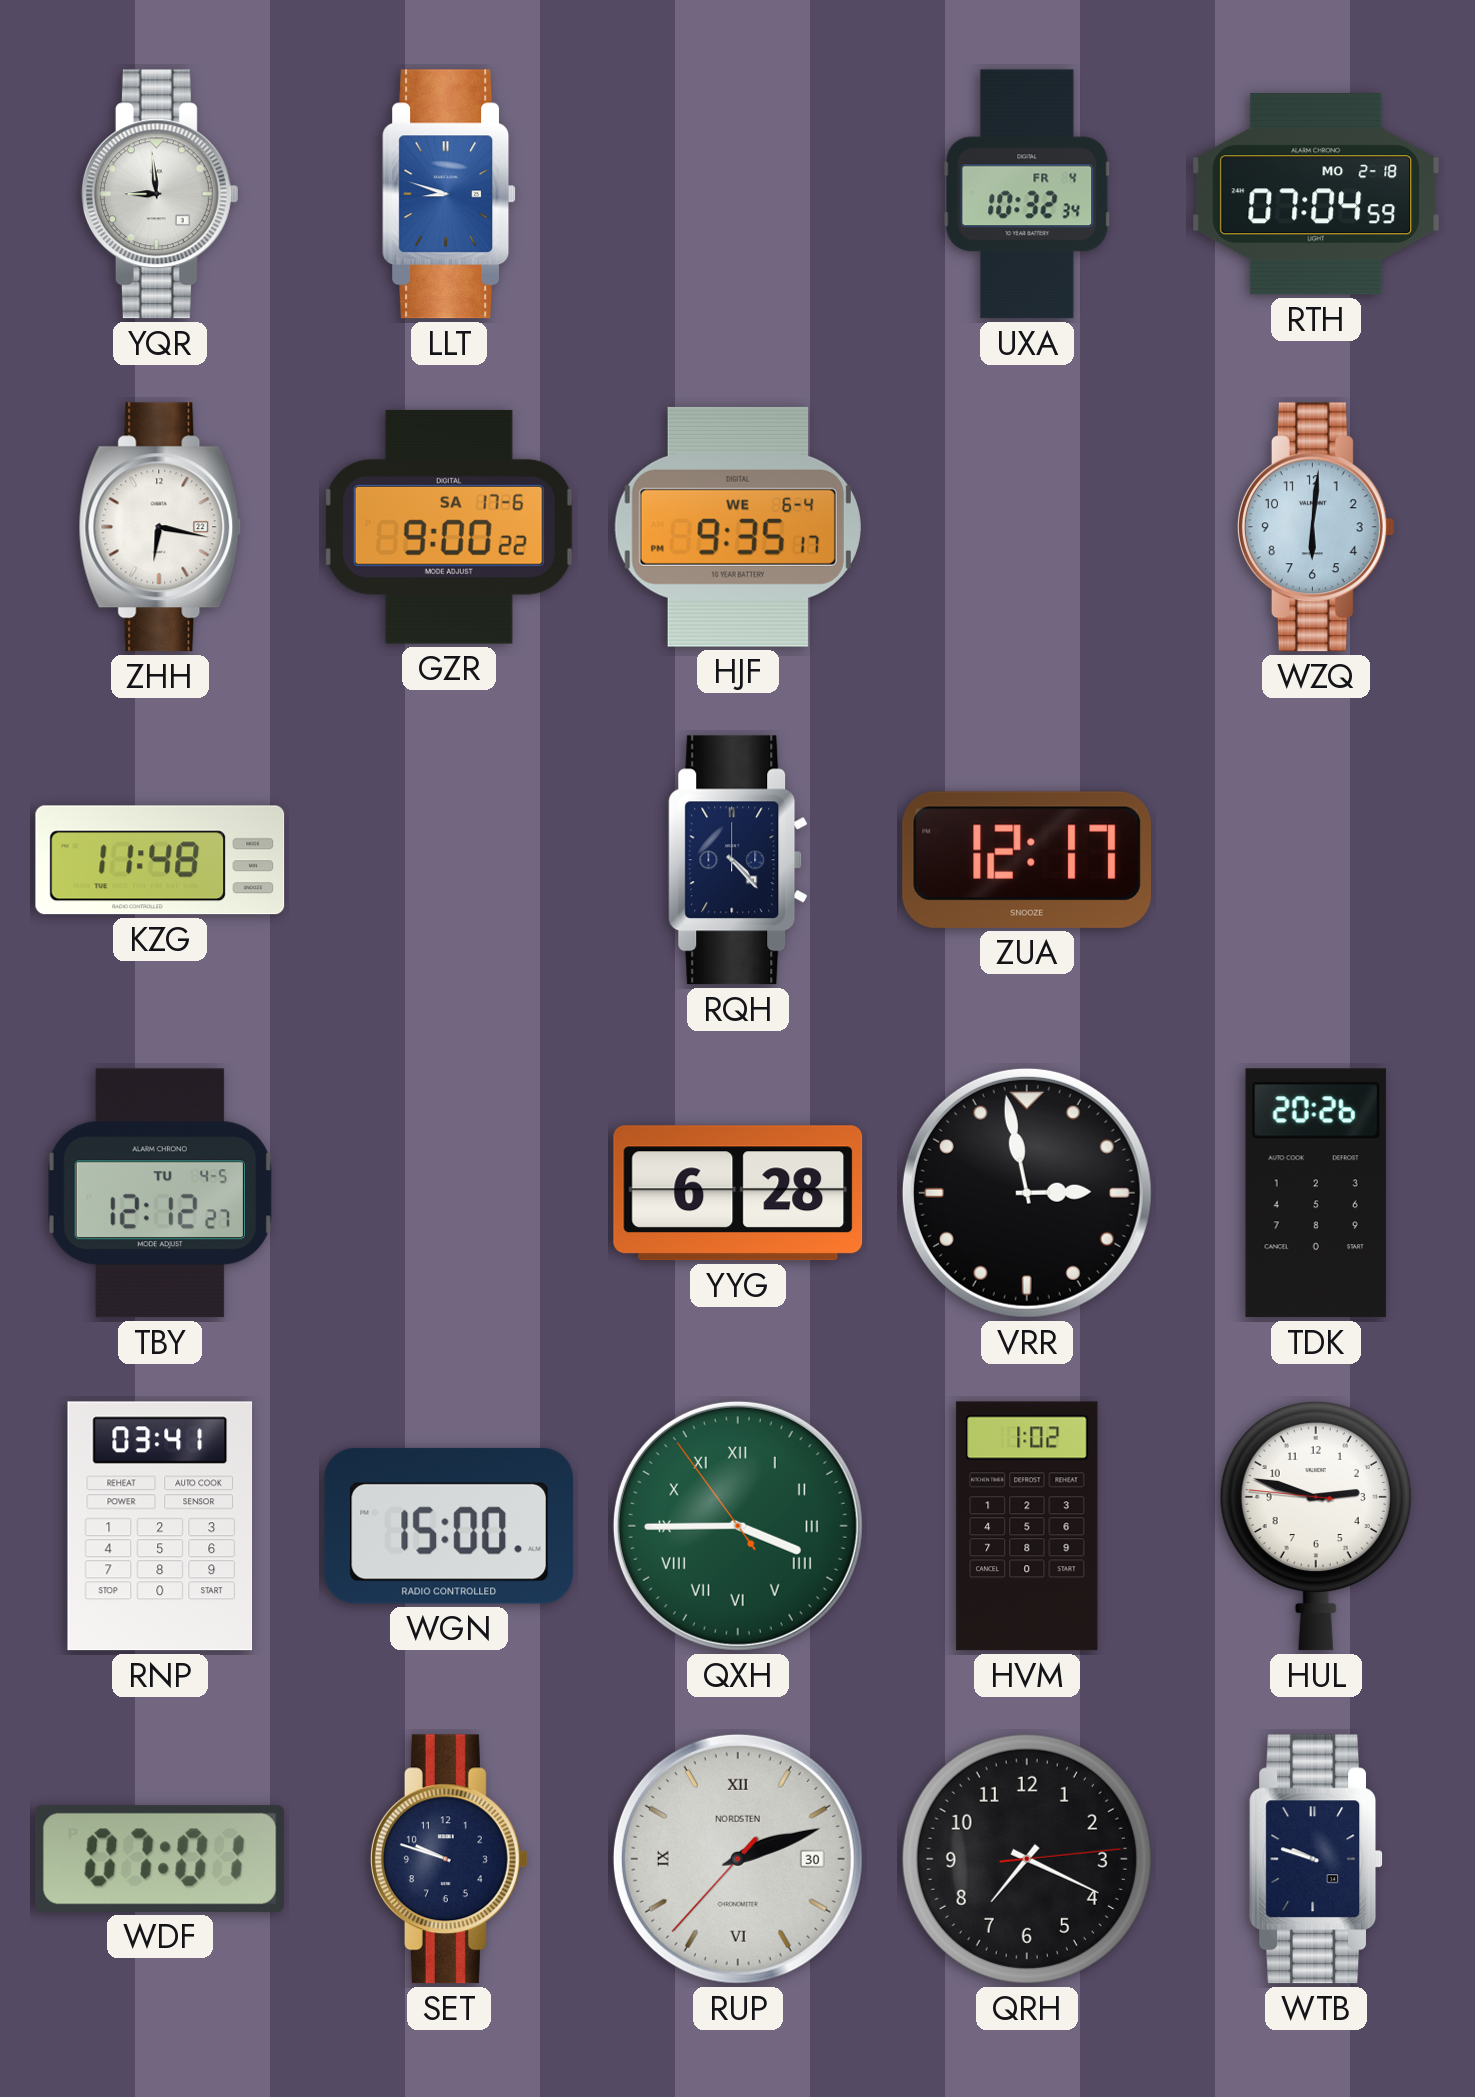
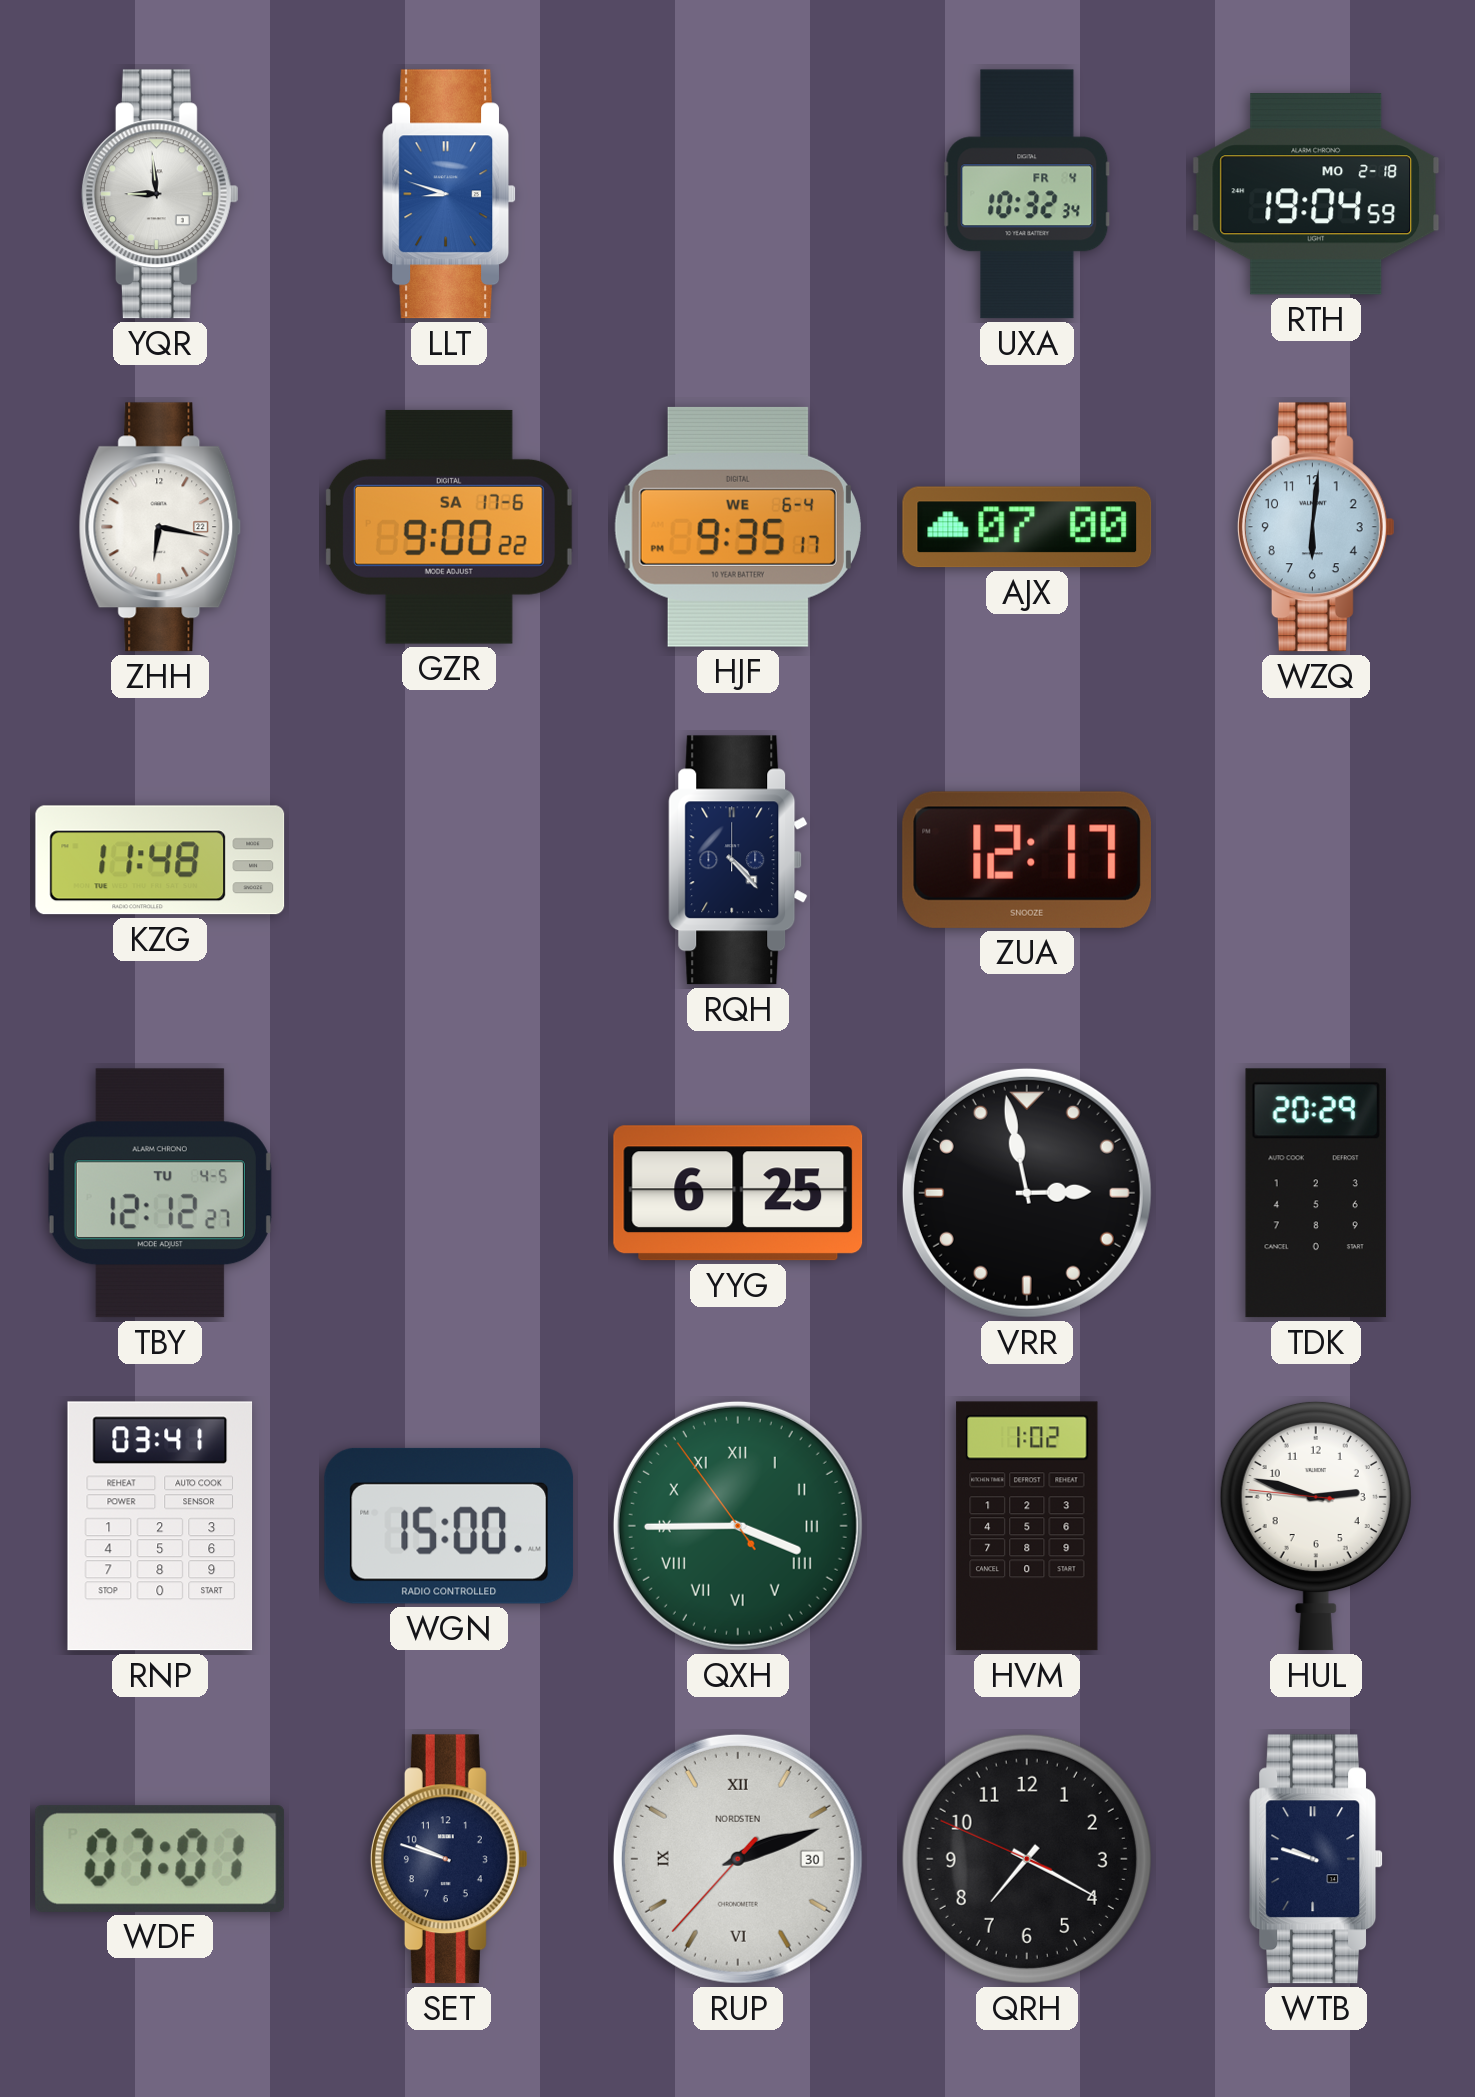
RTH: 07:04 -> 19:04 (1316, 194)
AJX: none -> 07:00 (1027, 527)
YYG: 6:28 -> 6:25 (738, 1193)
TDK: 20:26 -> 20:29 (1316, 1193)
QRH: 7:19:14 -> 7:19:49 (1027, 1859)
